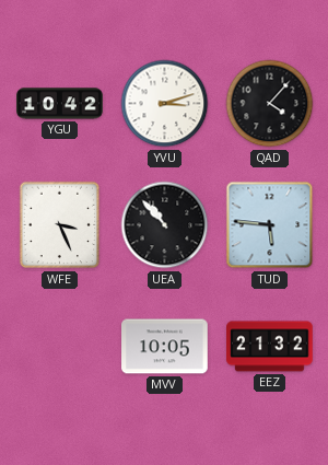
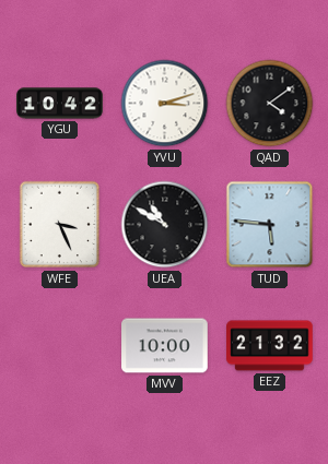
QAD: 4:07 -> 4:09 (270, 104)
UEA: 10:53 -> 10:50 (165, 225)
MVV: 10:05 -> 10:00 (165, 346)
